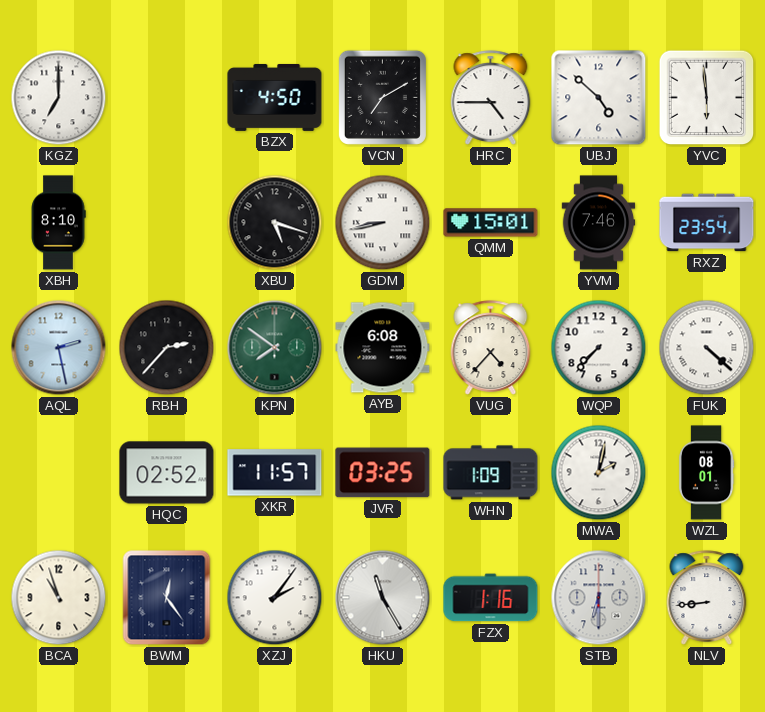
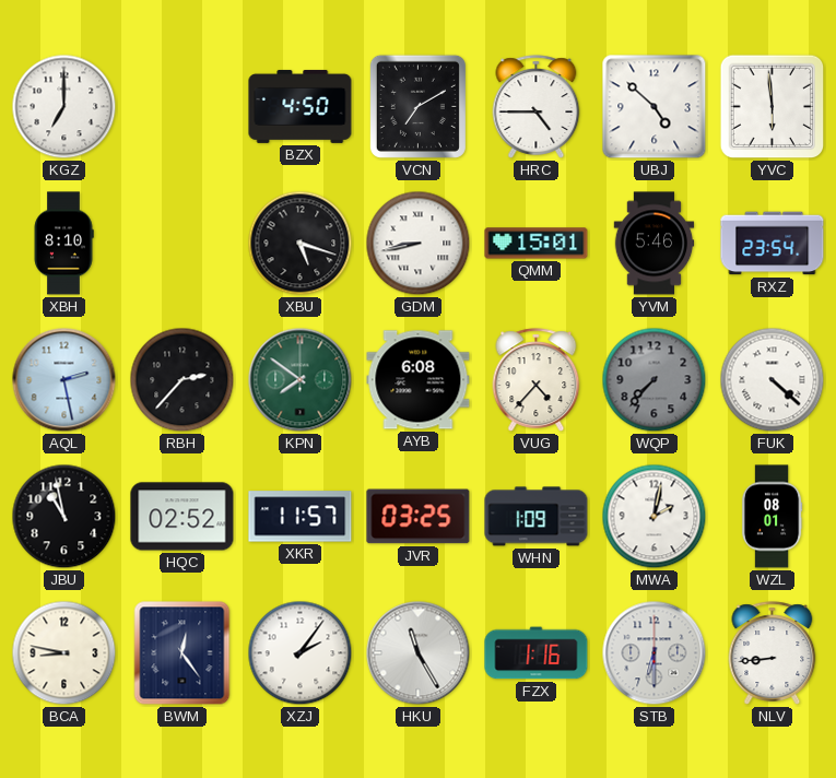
YVM: 7:46 -> 5:46 (655, 244)
WQP dial: white -> grey (655, 380)
JBU: none -> 10:58 (64, 517)
BCA: 10:57 -> 8:47 (64, 653)
